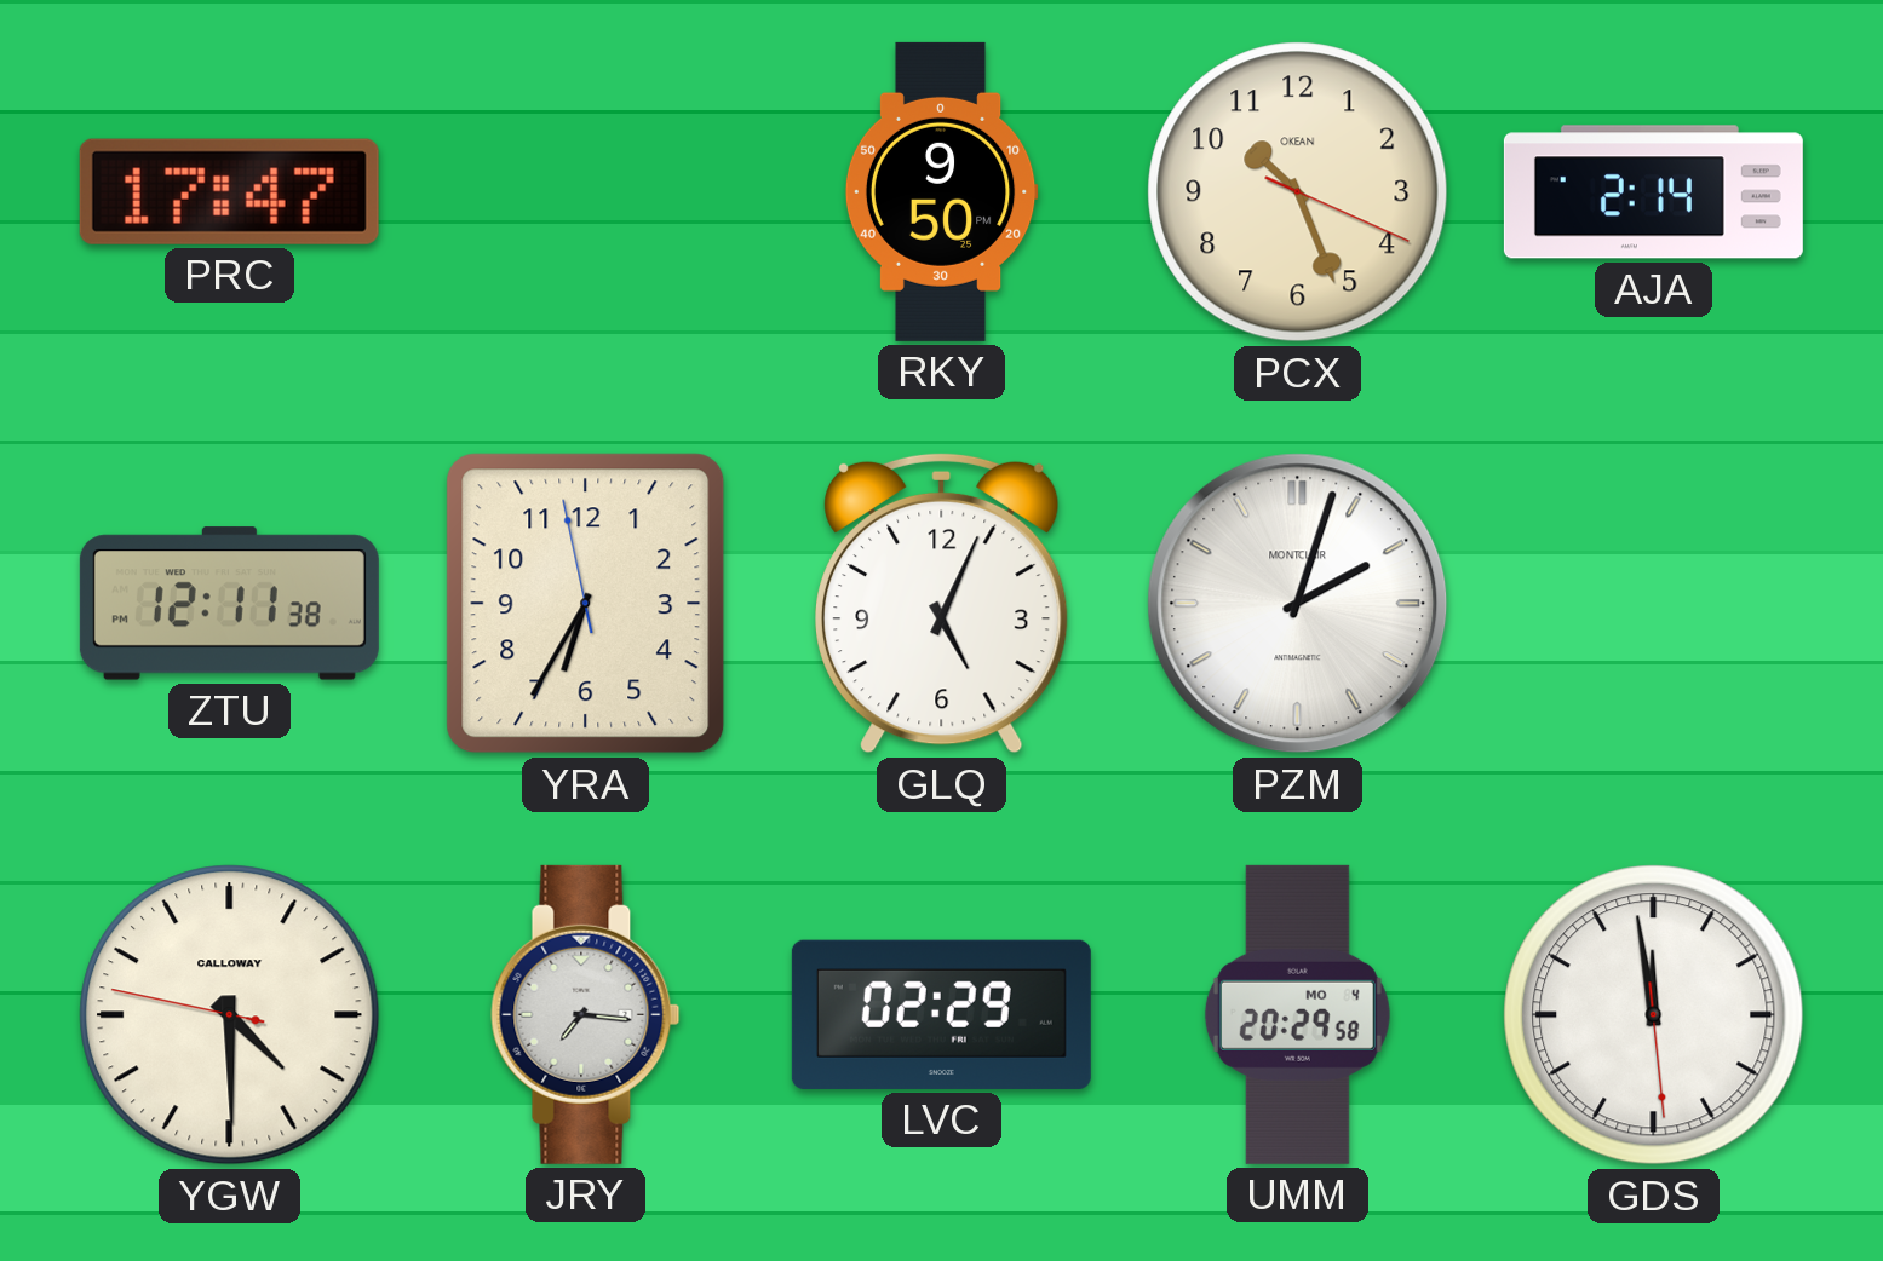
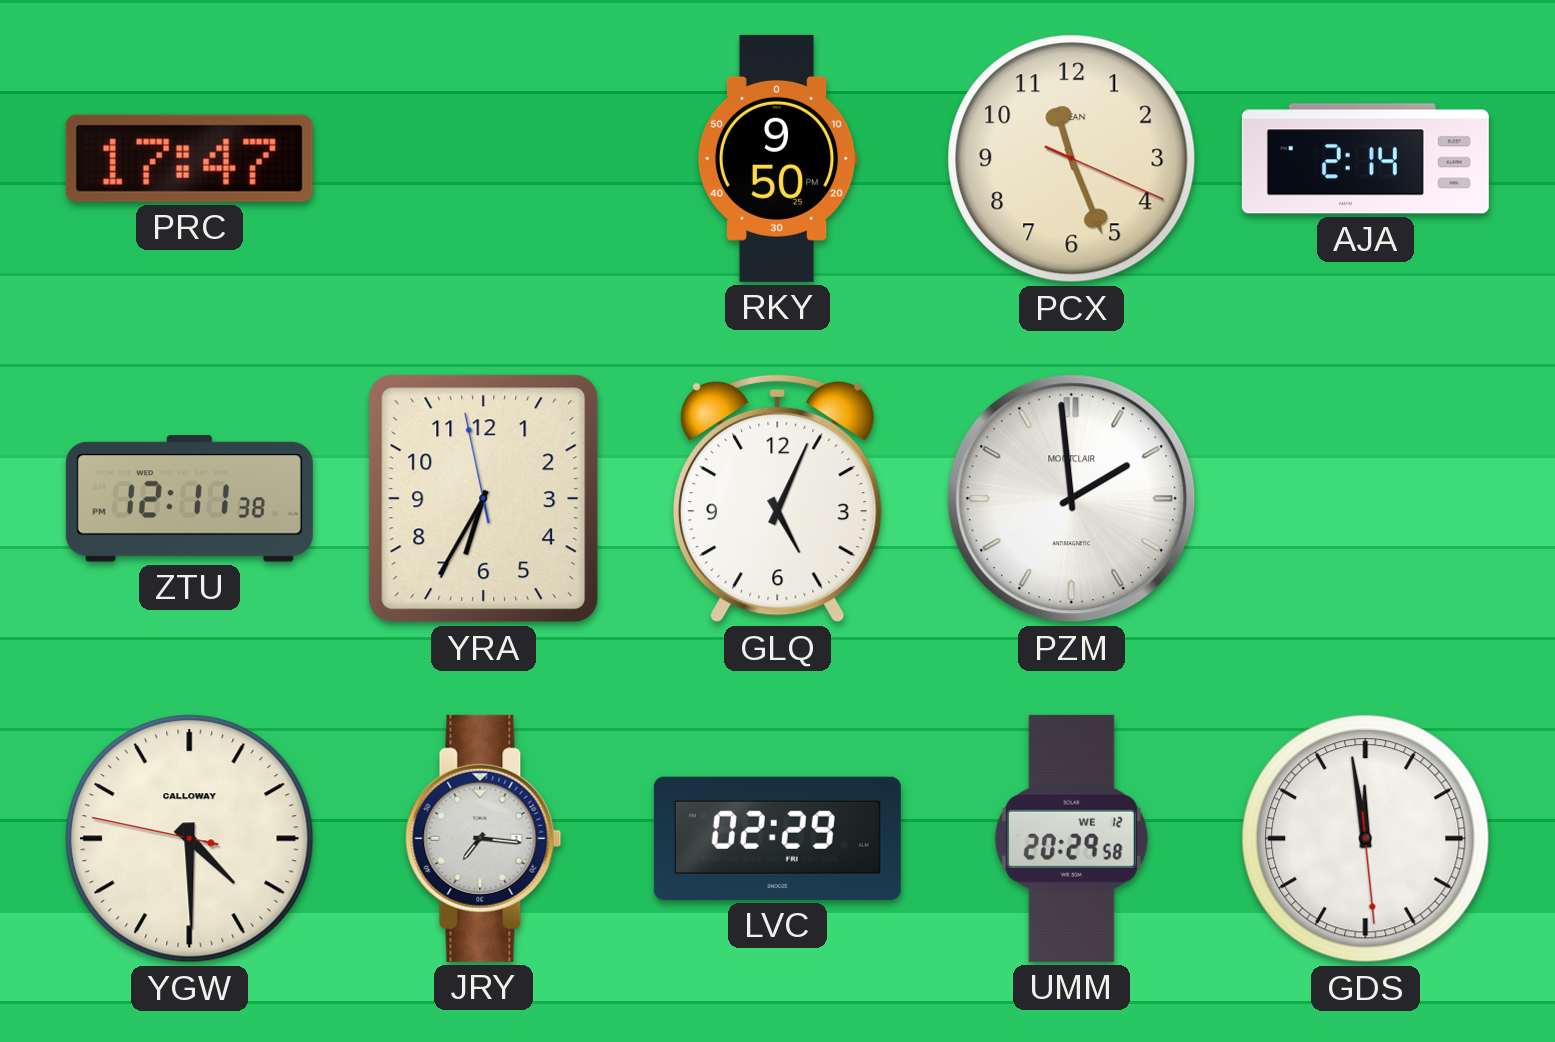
PCX: 10:26 -> 11:26 (1072, 159)
PZM: 2:03 -> 1:59 (1072, 499)
UMM date: MO 4 -> WE 12 (1071, 838)
